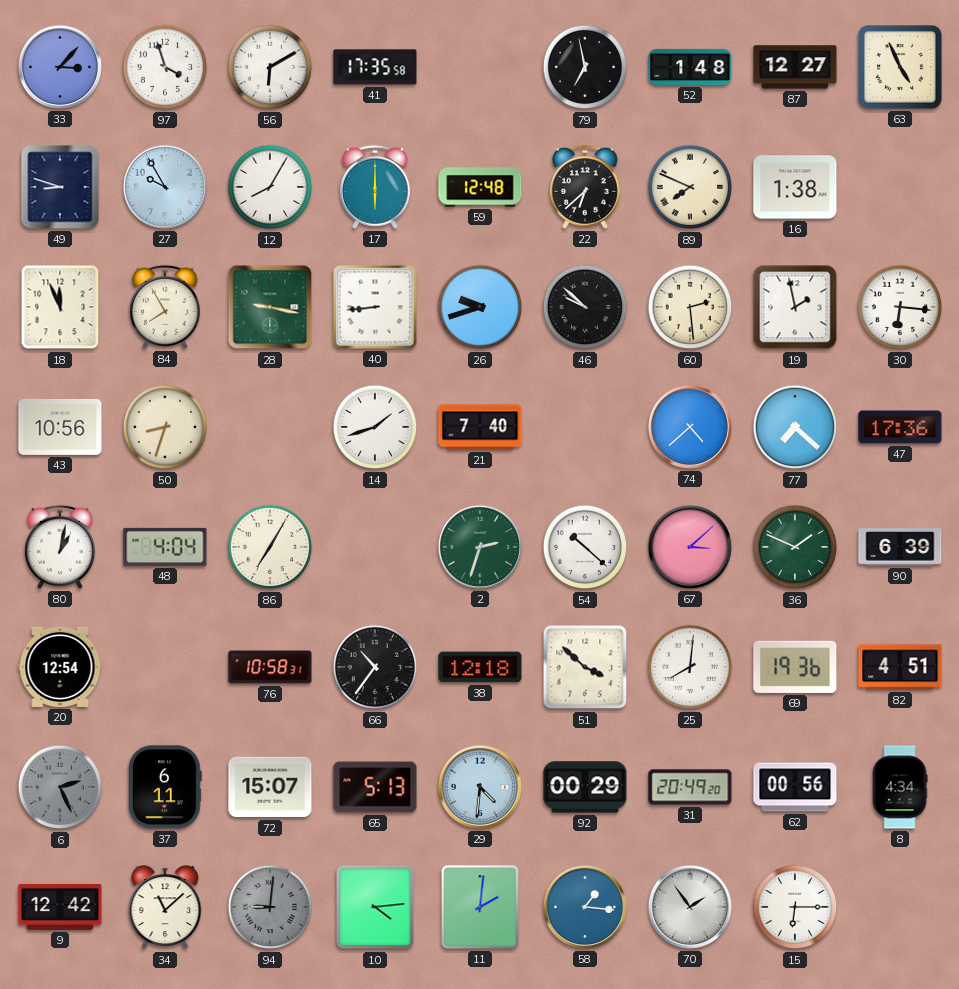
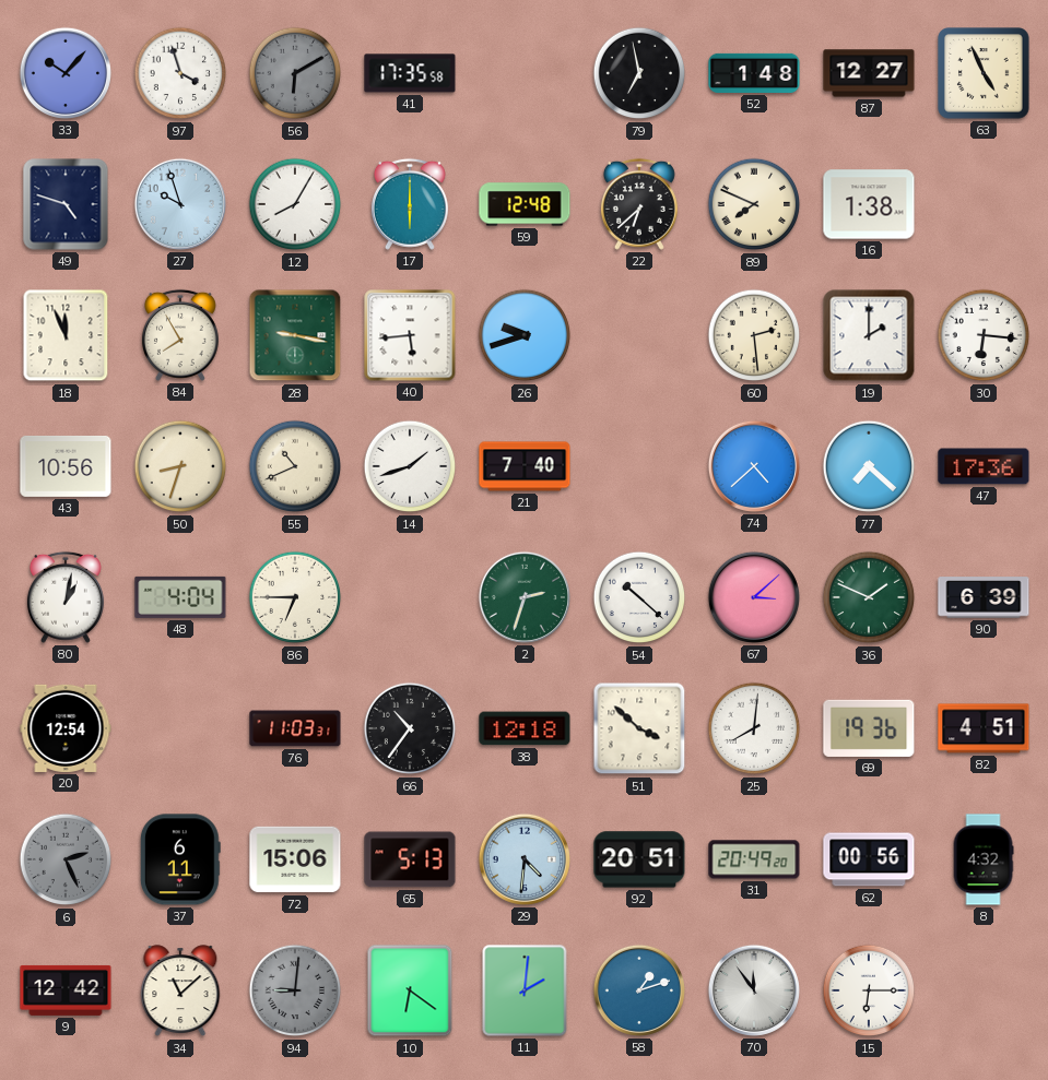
33: 3:07 -> 10:07 (66, 73)
56 dial: white -> grey (295, 73)
49: 8:48 -> 4:48 (66, 204)
27: 9:55 -> 9:57 (180, 204)
40: 8:44 -> 5:44 (410, 335)
46: 9:52 -> none (585, 307)
19: 1:58 -> 2:00 (869, 335)
55: none -> 10:41 (295, 466)
86: 7:05 -> 6:45 (295, 597)
76: 10:58 -> 11:03 (295, 728)
72: 15:07 -> 15:06 (295, 859)
92: 00:29 -> 20:51 (639, 859)
8: 4:34 -> 4:32 (984, 859)
10: 4:14 -> 6:21 (410, 990)
58: 1:16 -> 1:12 (639, 990)
70: 1:54 -> 11:54 (754, 990)
